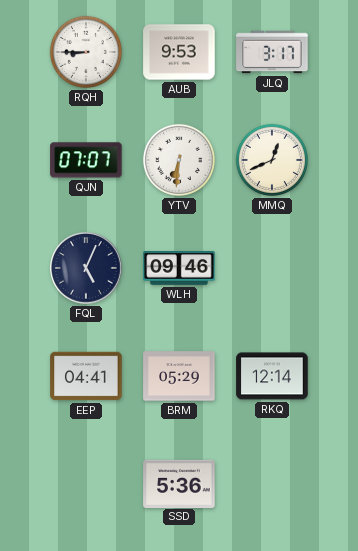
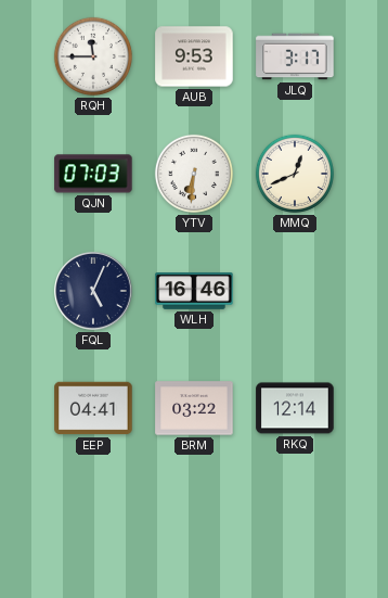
RQH: 8:45 -> 11:45 (93, 56)
QJN: 07:07 -> 07:03 (93, 174)
WLH: 09:46 -> 16:46 (194, 291)
BRM: 05:29 -> 03:22 (194, 408)
SSD: 5:36 -> none (179, 483)
